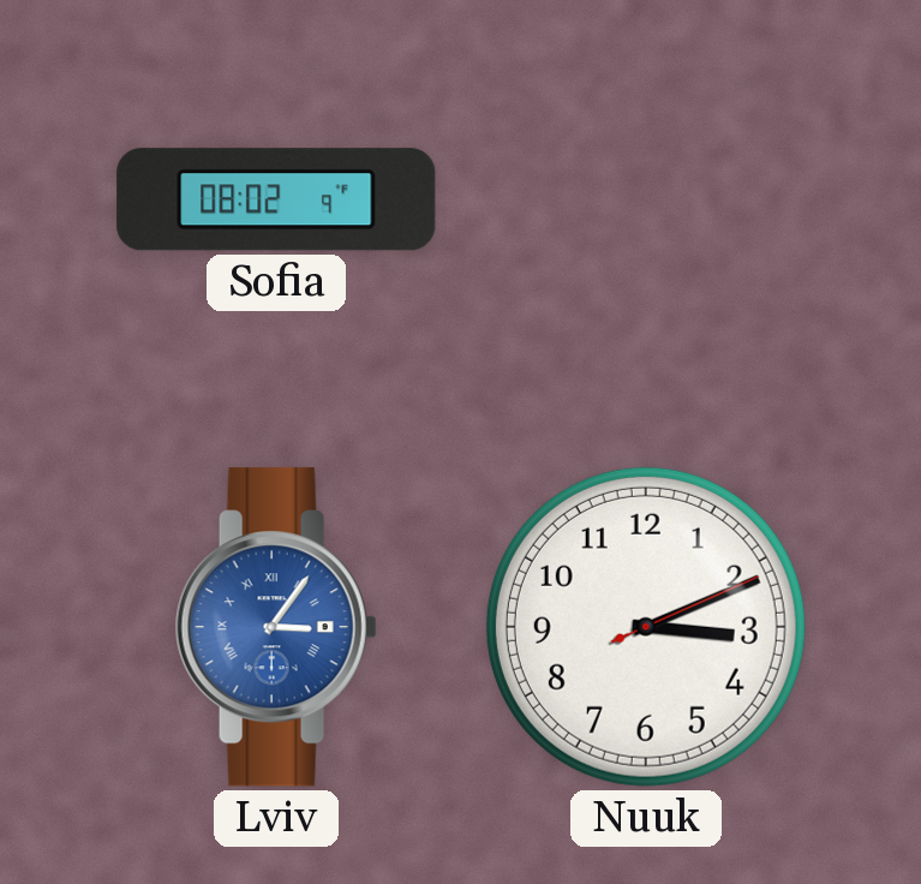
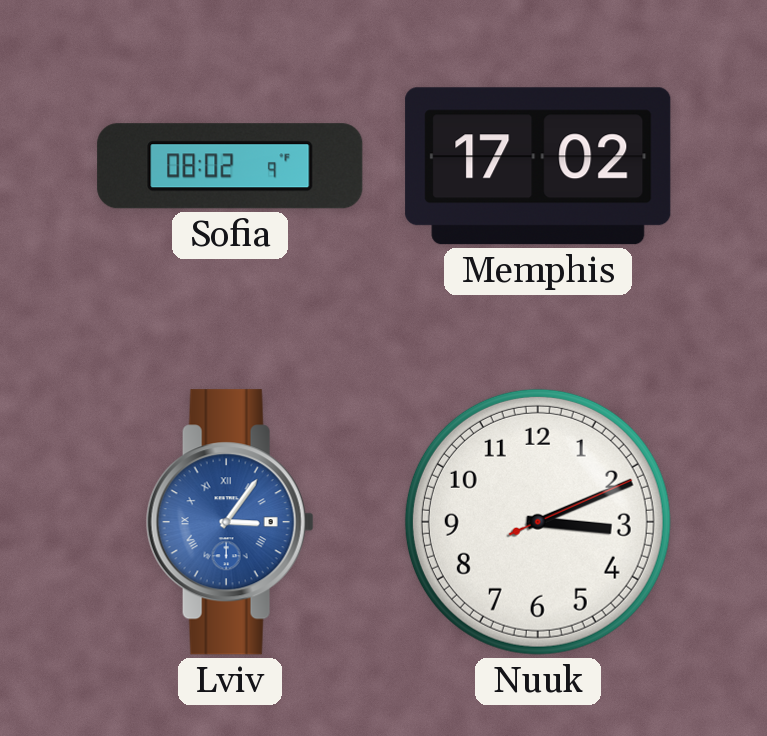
Memphis: none -> 17:02 (538, 166)
